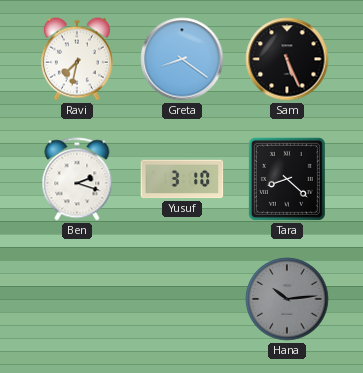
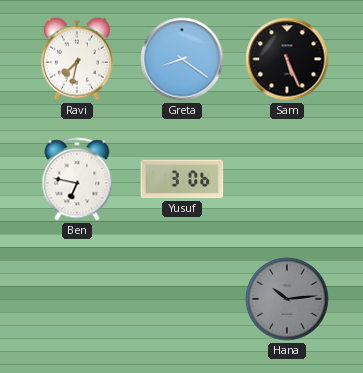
Ben: 2:18 -> 6:47 (77, 179)
Yusuf: 3:10 -> 3:06 (182, 179)
Tara: 8:22 -> none (287, 179)
